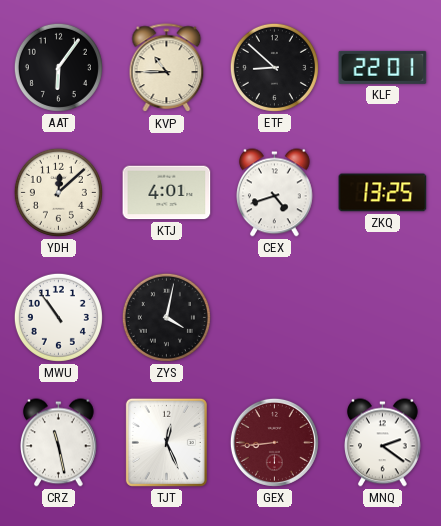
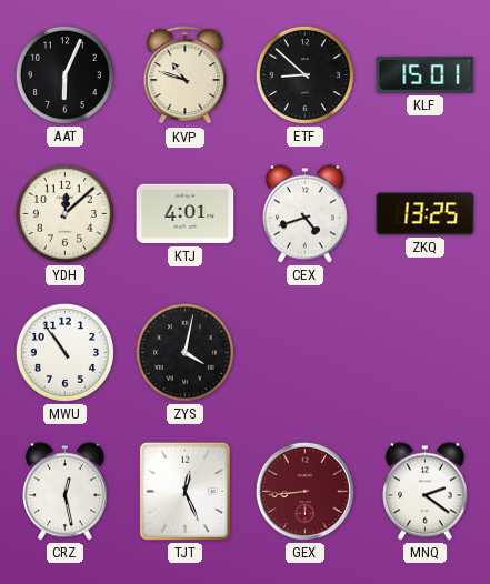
AAT: 6:06 -> 6:04 (64, 74)
KVP: 10:45 -> 10:48 (186, 75)
KLF: 22:01 -> 15:01 (426, 74)
CRZ: 11:28 -> 12:28 (66, 492)
